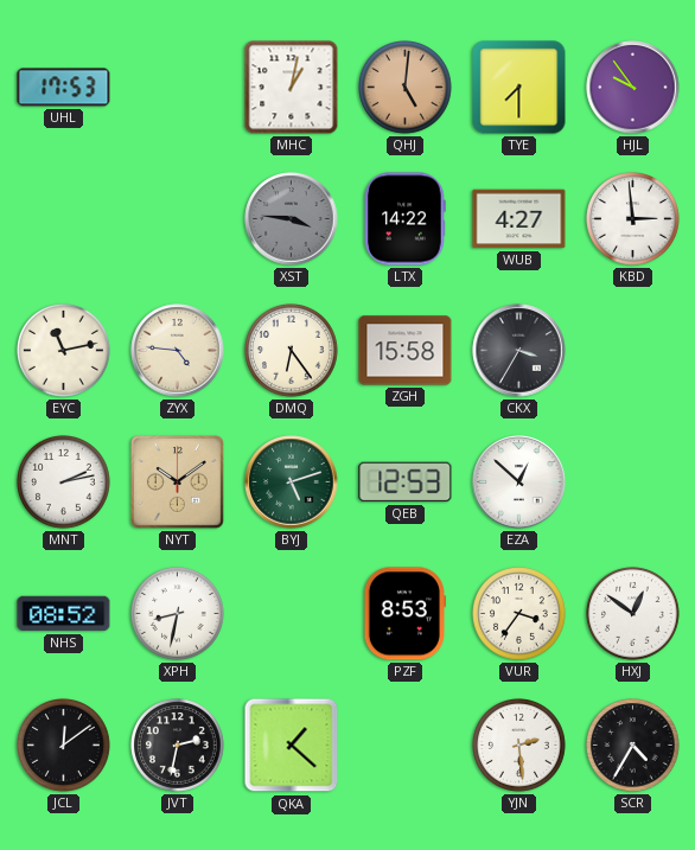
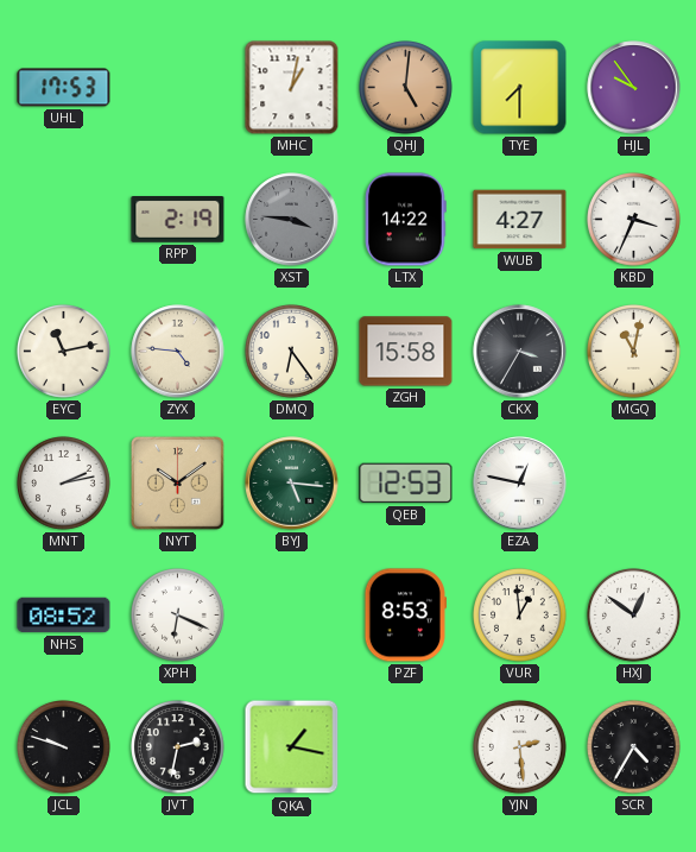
RPP: none -> 2:19 (178, 220)
KBD: 2:59 -> 3:34 (634, 220)
MGQ: none -> 11:02 (634, 352)
BYJ: 5:12 -> 5:16 (292, 484)
EZA: 12:52 -> 12:47 (520, 484)
XPH: 8:32 -> 6:19 (178, 616)
VUR: 3:36 -> 12:59 (520, 616)
JCL: 12:09 -> 9:48 (64, 747)
QKA: 1:22 -> 1:17 (292, 747)
